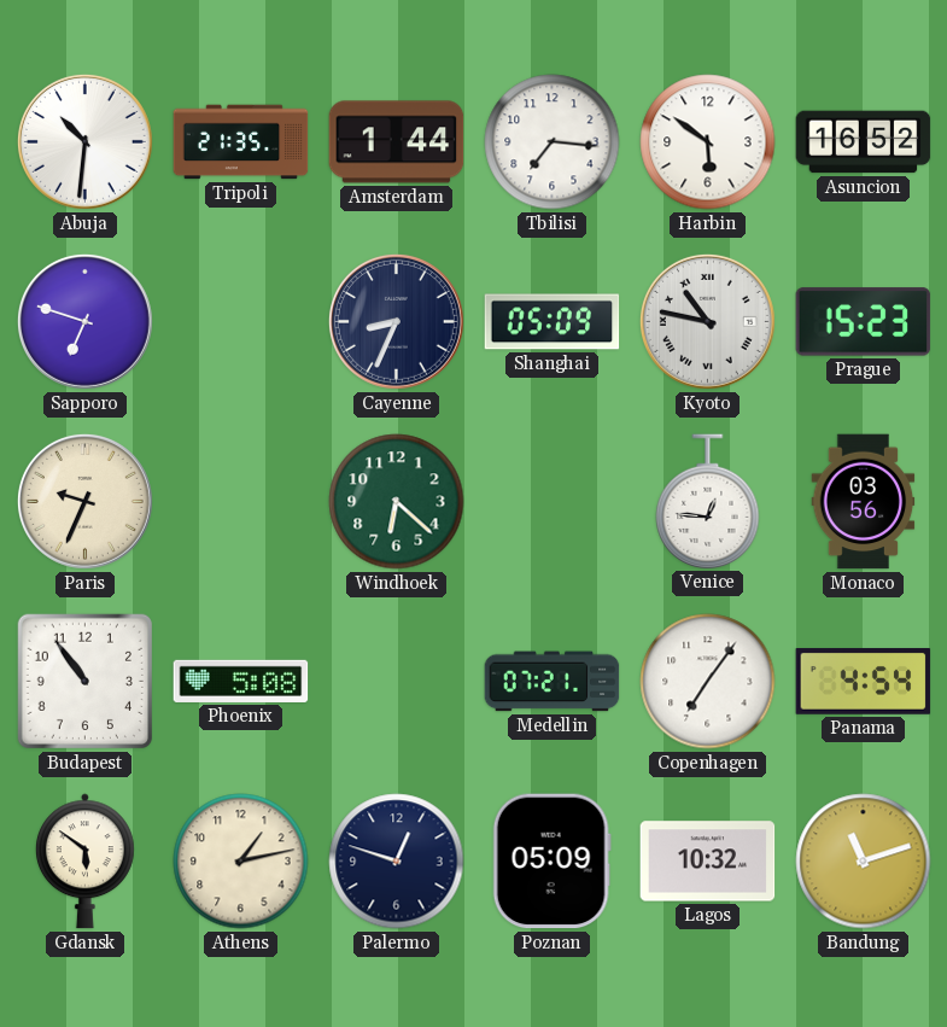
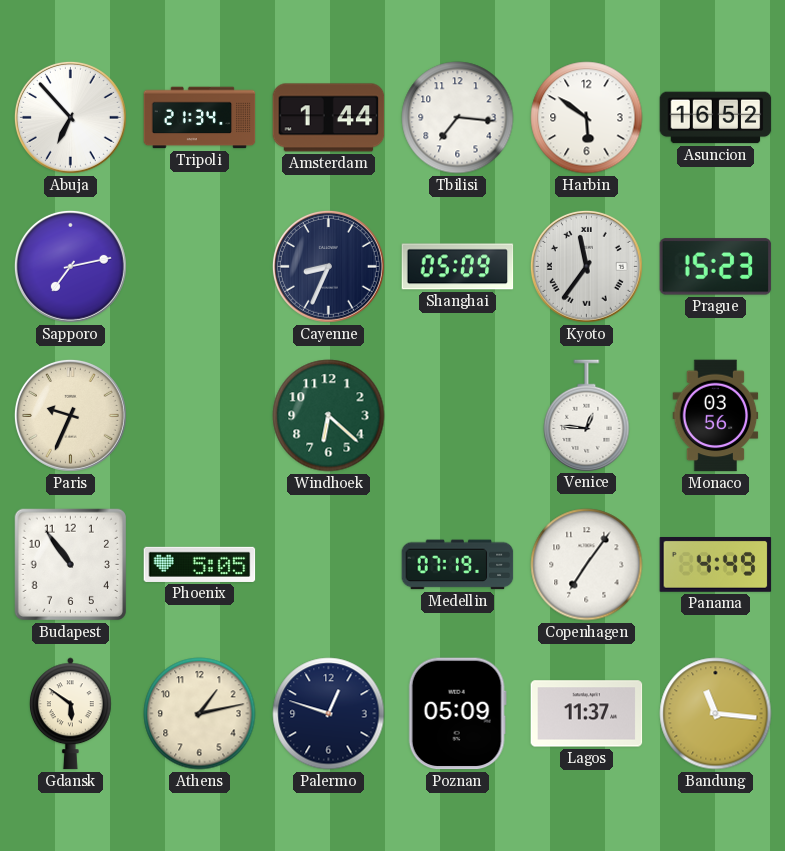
Abuja: 10:31 -> 6:53 (70, 117)
Tripoli: 21:35 -> 21:34 (200, 118)
Sapporo: 6:48 -> 7:13 (70, 266)
Kyoto: 10:47 -> 11:36 (586, 266)
Phoenix: 5:08 -> 5:05 (200, 564)
Medellin: 07:21 -> 07:19 (458, 565)
Panama: 4:54 -> 4:49 (716, 565)
Lagos: 10:32 -> 11:37 (587, 714)
Bandung: 11:12 -> 11:16 (716, 714)
